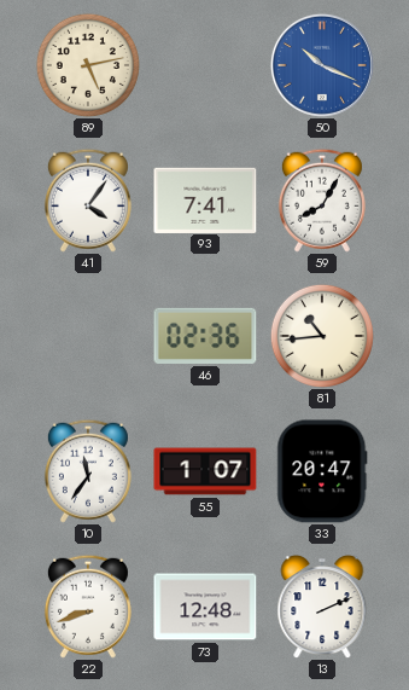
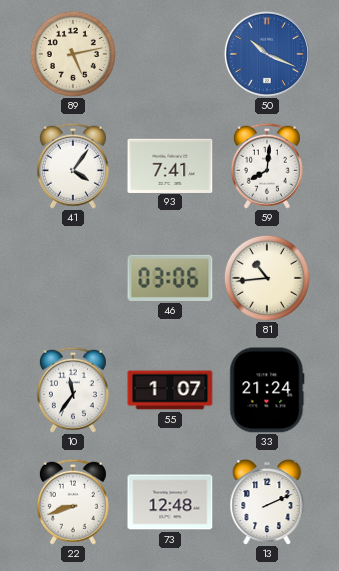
59: 8:05 -> 8:01 (267, 166)
46: 02:36 -> 03:06 (170, 278)
33: 20:47 -> 21:24 (267, 390)
